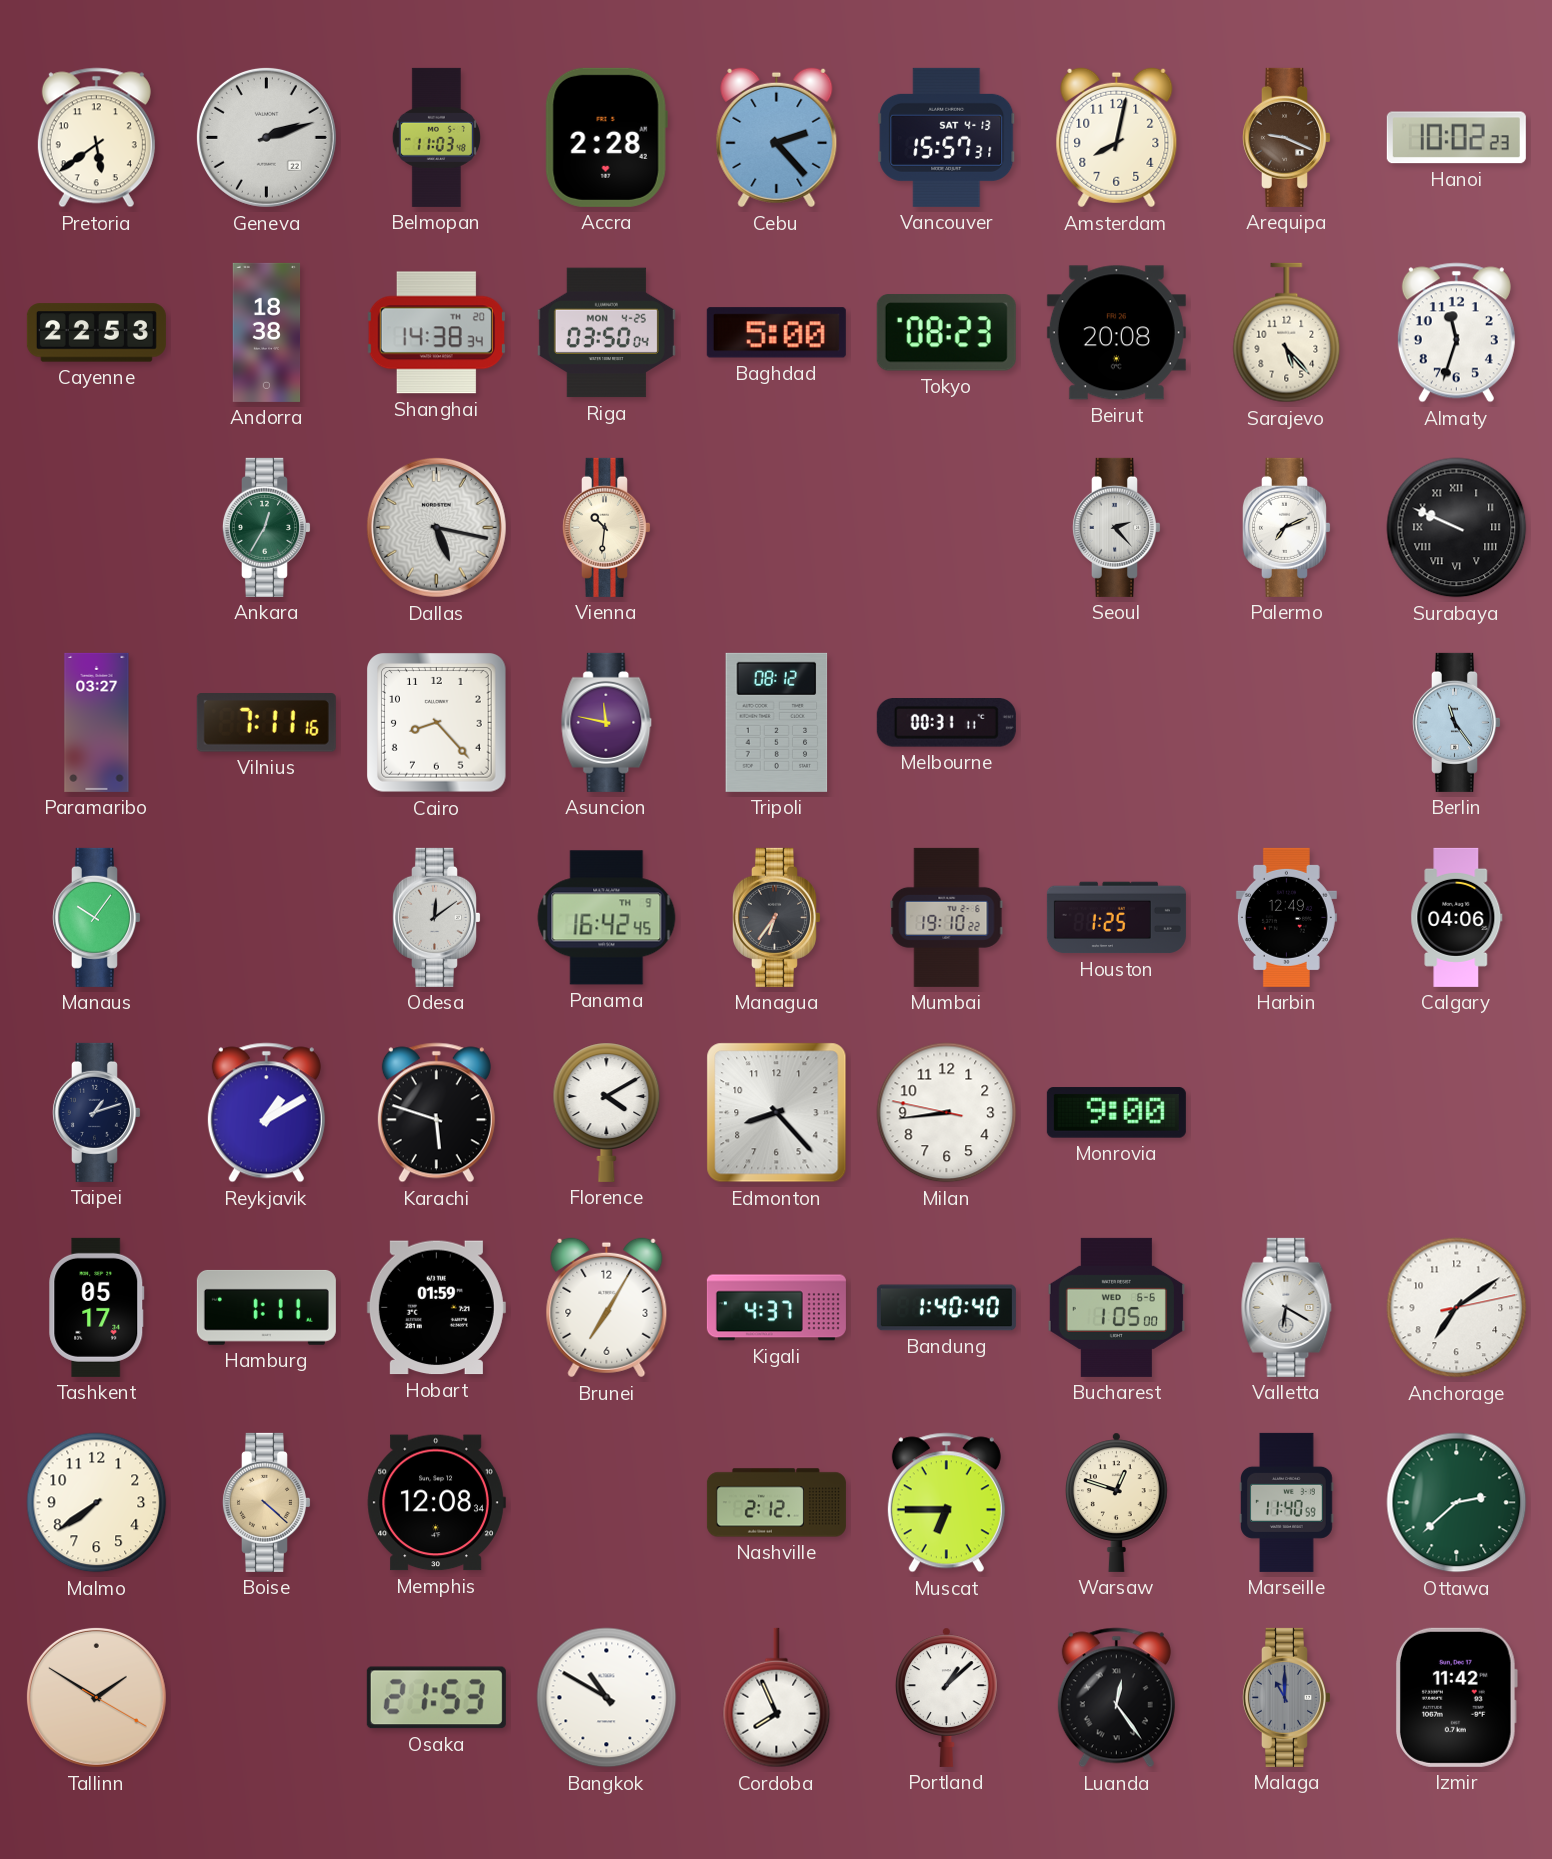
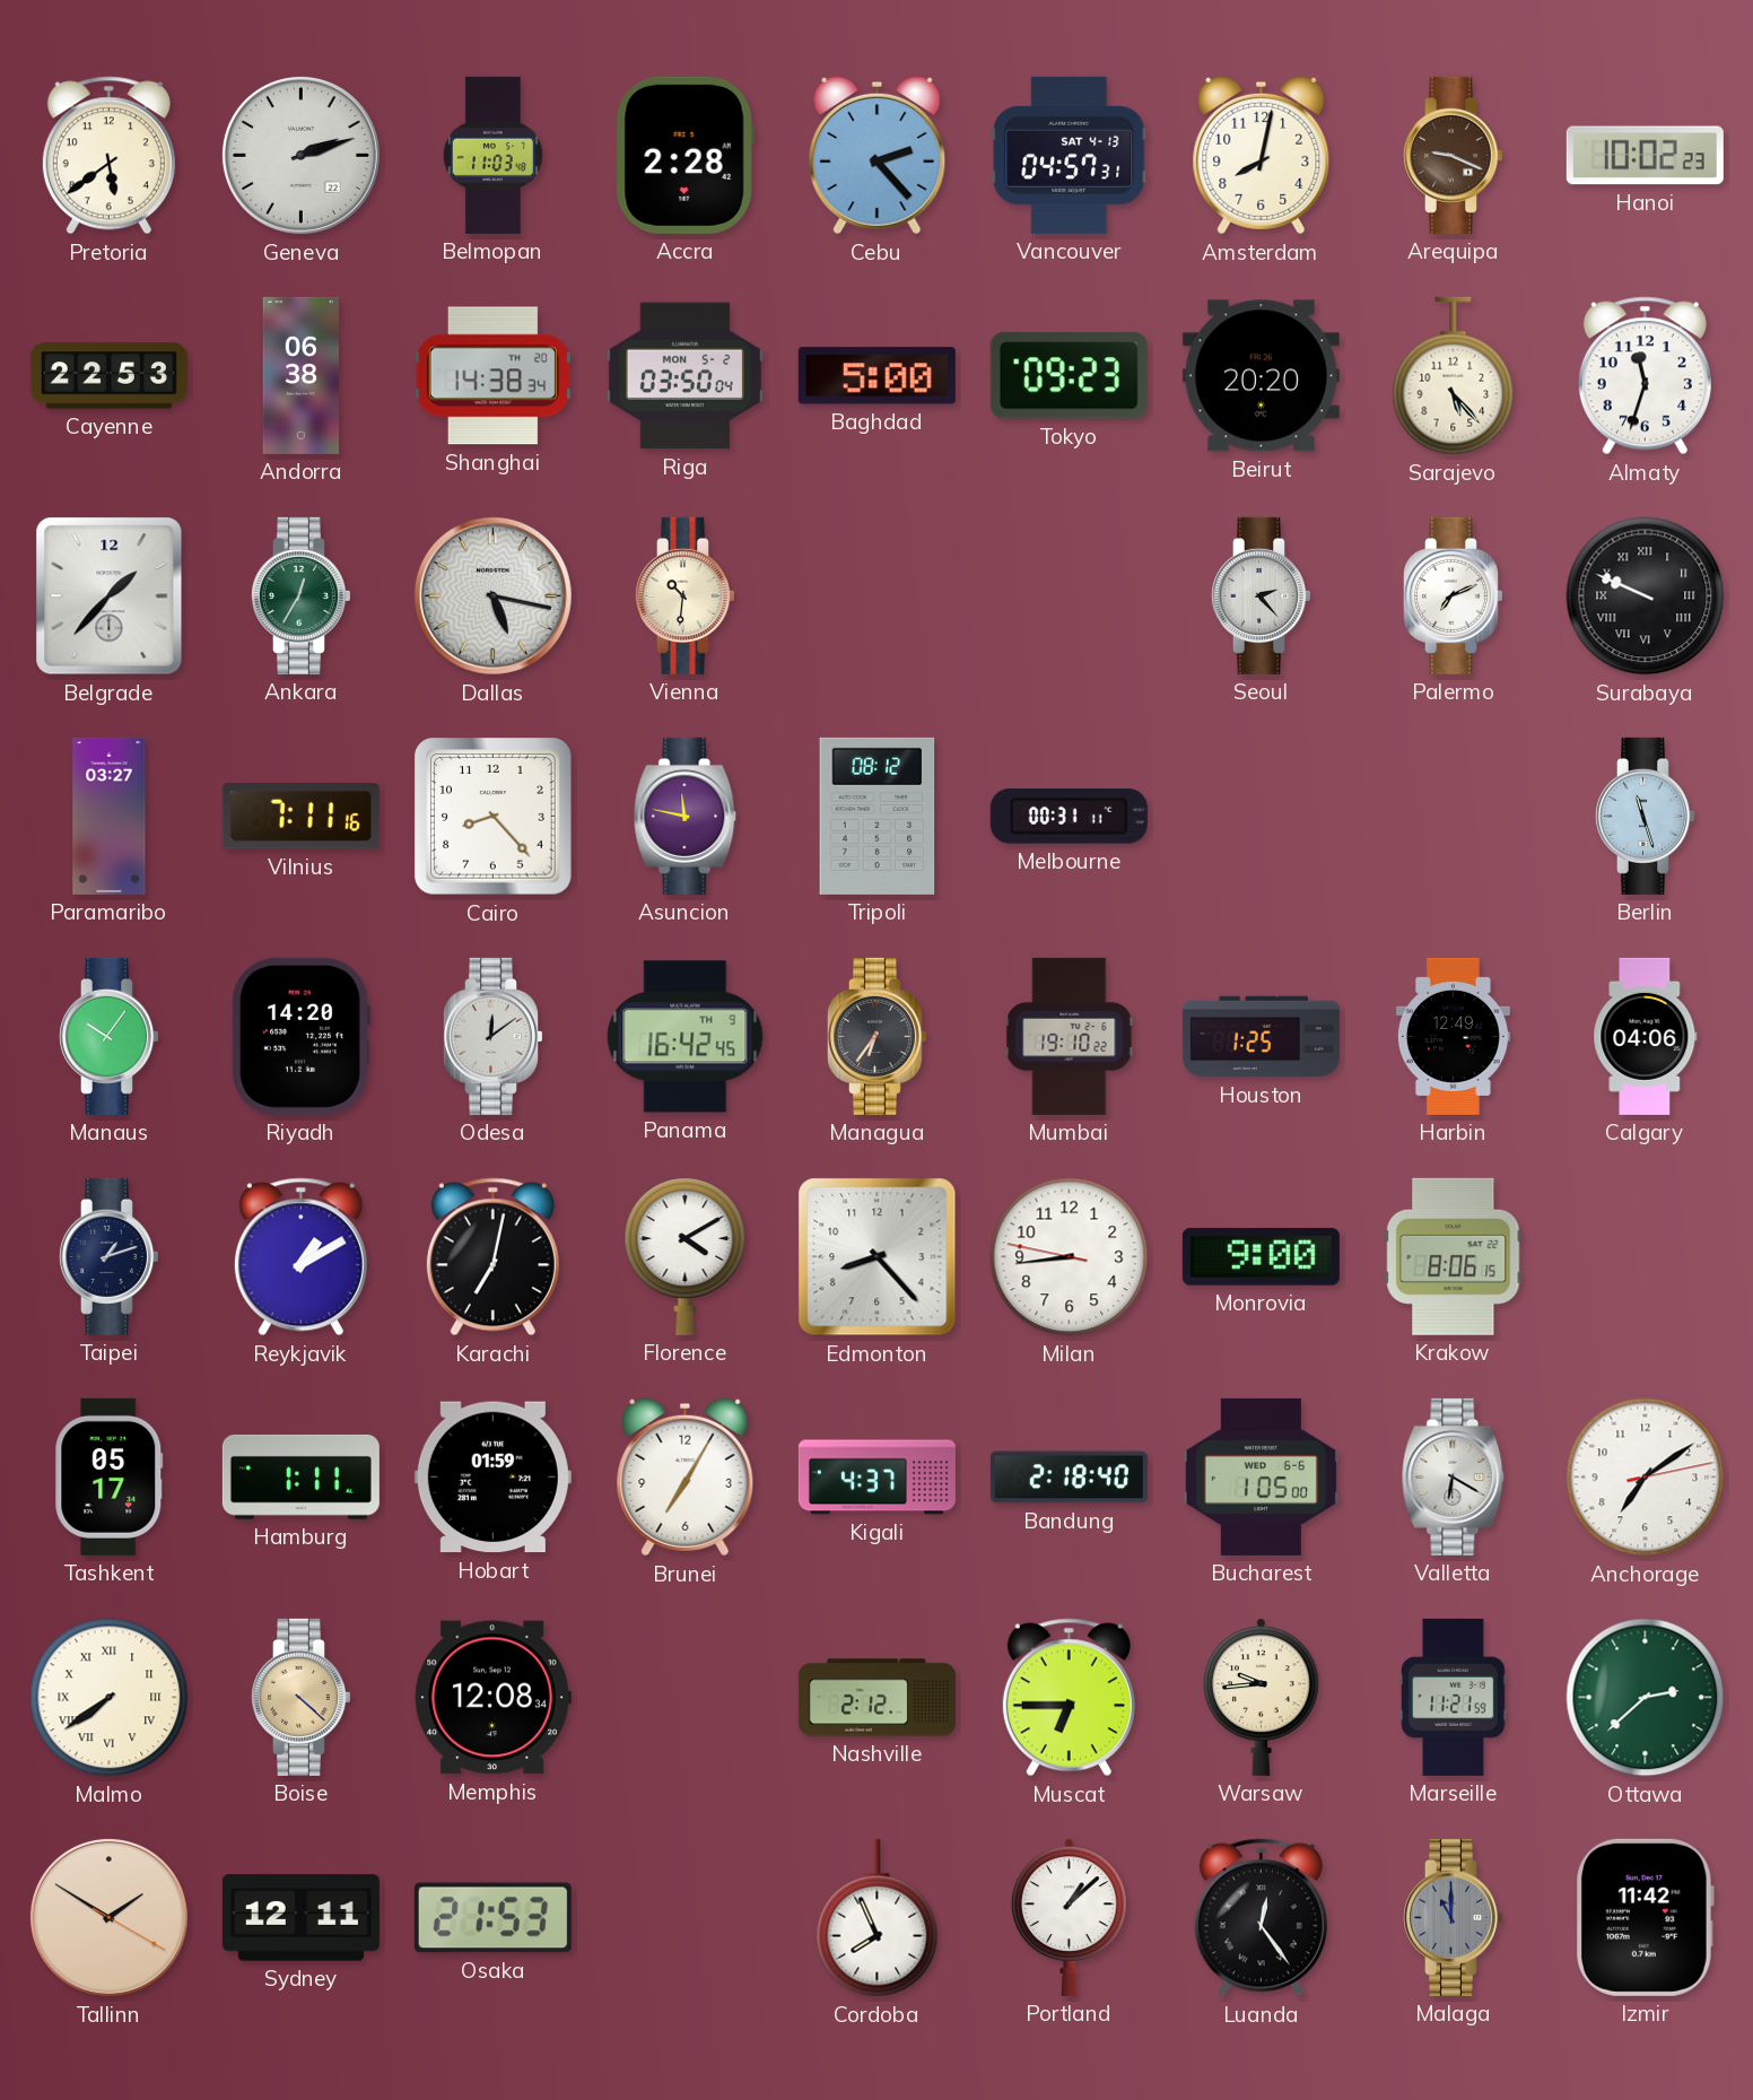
Vancouver: 15:57 -> 04:57 (1070, 155)
Andorra: 18:38 -> 06:38 (302, 375)
Riga date: MON 4-25 -> MON 5-2 (684, 376)
Tokyo: 08:23 -> 09:23 (1069, 376)
Beirut: 20:08 -> 20:20 (1261, 376)
Belgrade: none -> 1:37 (110, 596)
Berlin: 11:24 -> 11:27 (1645, 816)
Riyadh: none -> 14:20 (300, 1036)
Karachi: 5:48 -> 7:02 (492, 1257)
Krakow: none -> 8:06 (1454, 1256)
Bandung: 1:40 -> 2:18 (1069, 1478)
Malmo numerals: Arabic -> Roman (110, 1698)
Warsaw: 12:48 -> 9:44 (1262, 1697)
Marseille: 11:40 -> 11:21 (1454, 1697)
Sydney: none -> 12:11 (300, 1918)
Bangkok: 10:50 -> none (607, 1698)
